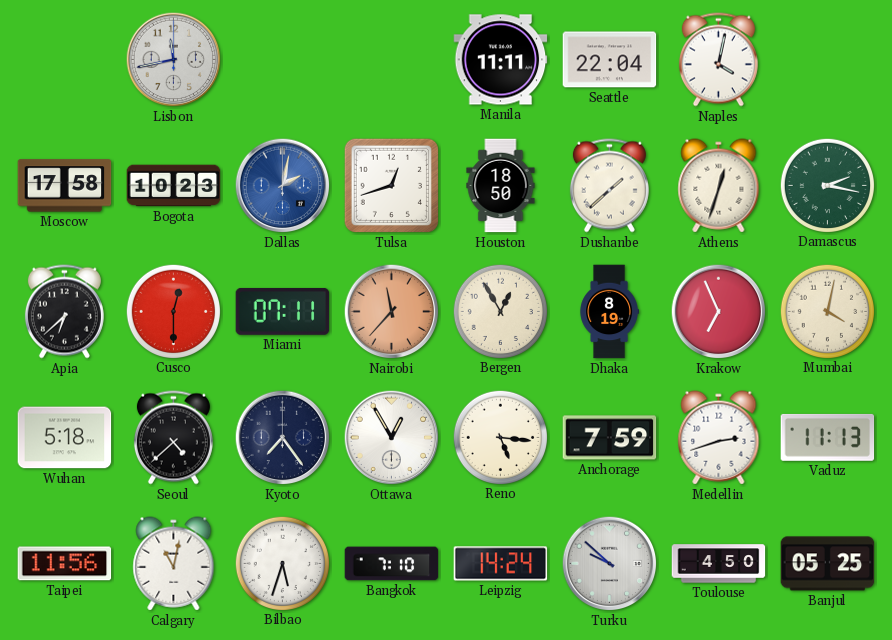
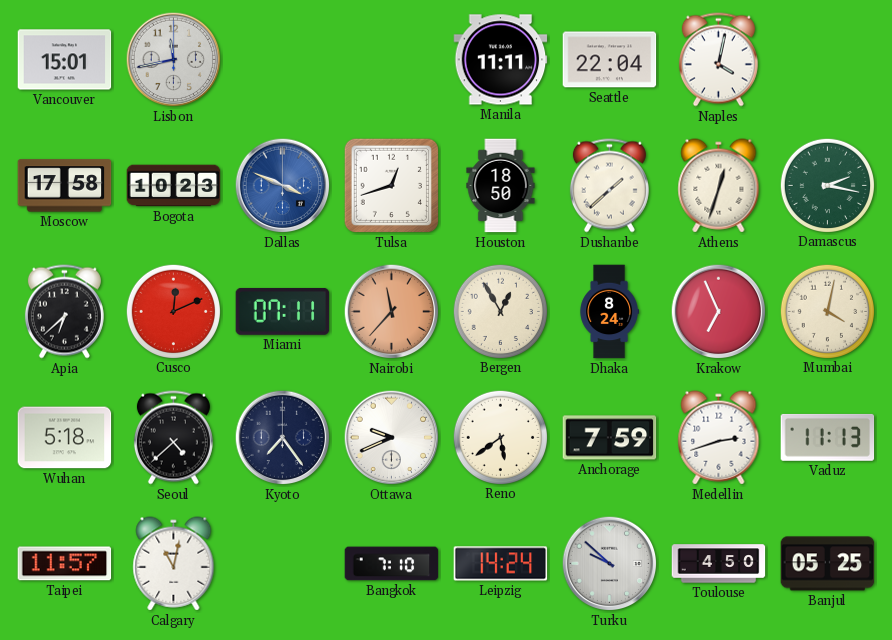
Vancouver: none -> 15:01 (65, 60)
Dallas: 2:02 -> 3:49 (283, 186)
Cusco: 12:30 -> 12:11 (173, 311)
Dhaka: 8:19 -> 8:24 (609, 312)
Ottawa: 12:55 -> 9:41 (392, 438)
Reno: 5:16 -> 5:39 (500, 437)
Taipei: 11:56 -> 11:57 (65, 564)
Bilbao: 5:33 -> none (282, 563)
